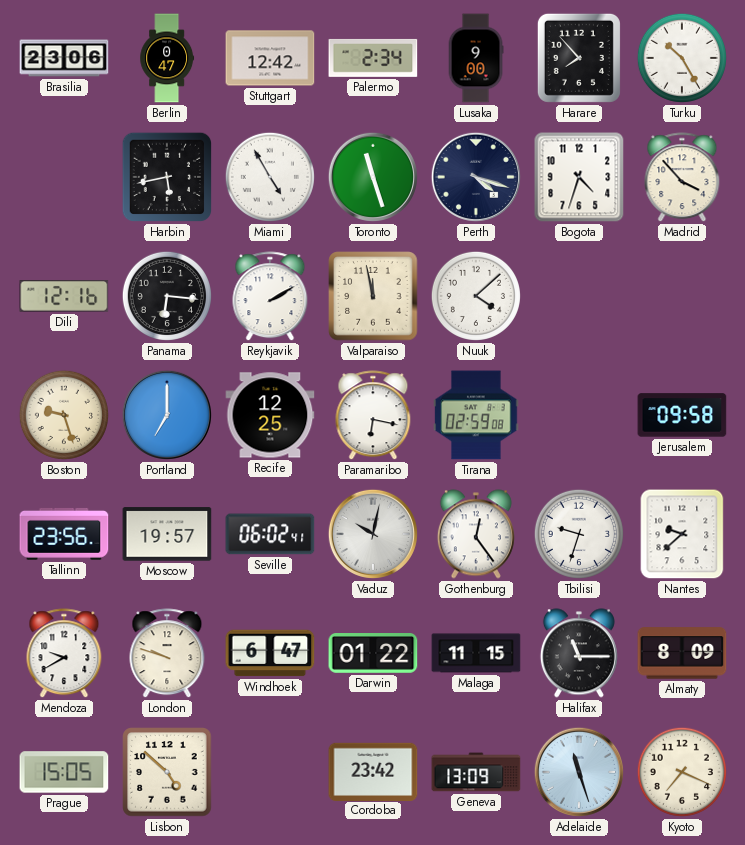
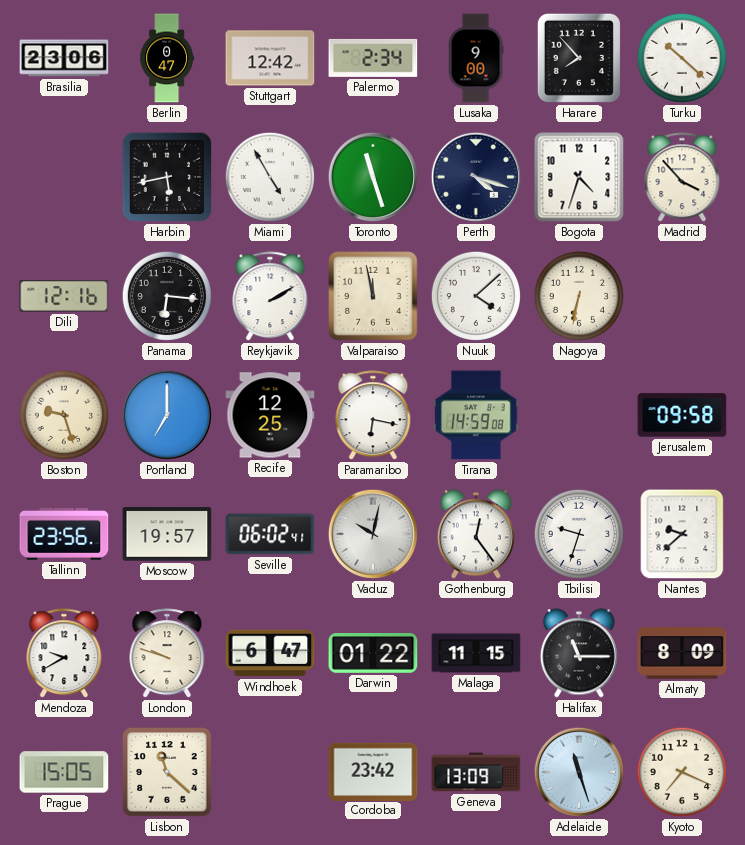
Turku: 10:25 -> 10:22 (682, 58)
Nagoya: none -> 6:32 (579, 296)
Tirana: 02:59 -> 14:59 (476, 415)
Lisbon: 4:52 -> 11:22 (167, 772)
